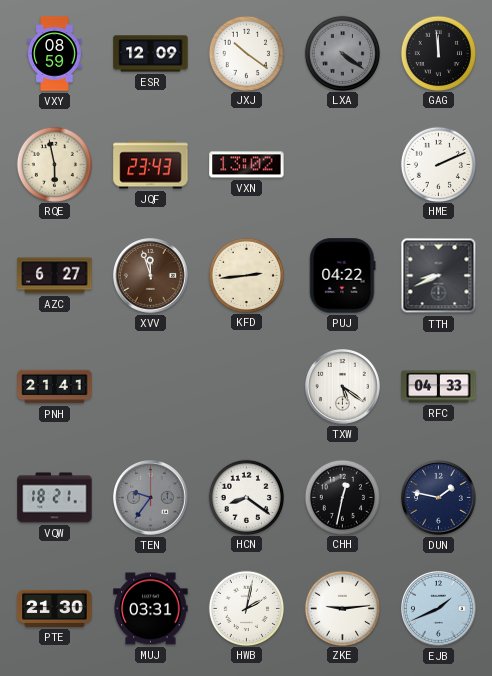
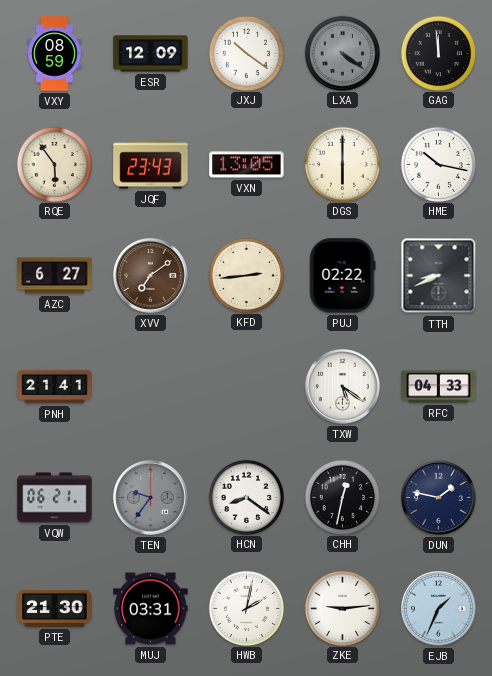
RQE: 5:58 -> 5:54 (54, 164)
VXN: 13:02 -> 13:05 (247, 165)
DGS: none -> 6:00 (342, 164)
HME: 2:11 -> 10:17 (438, 164)
XVV: 11:57 -> 7:09 (151, 276)
PUJ: 04:22 -> 02:22 (343, 276)
VQW: 18:21 -> 06:21 (55, 498)
EJB: 1:41 -> 1:34 (439, 609)
